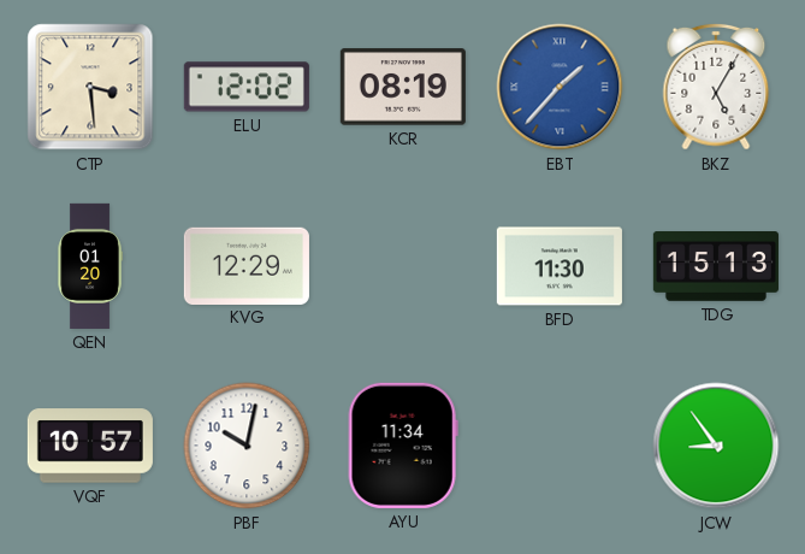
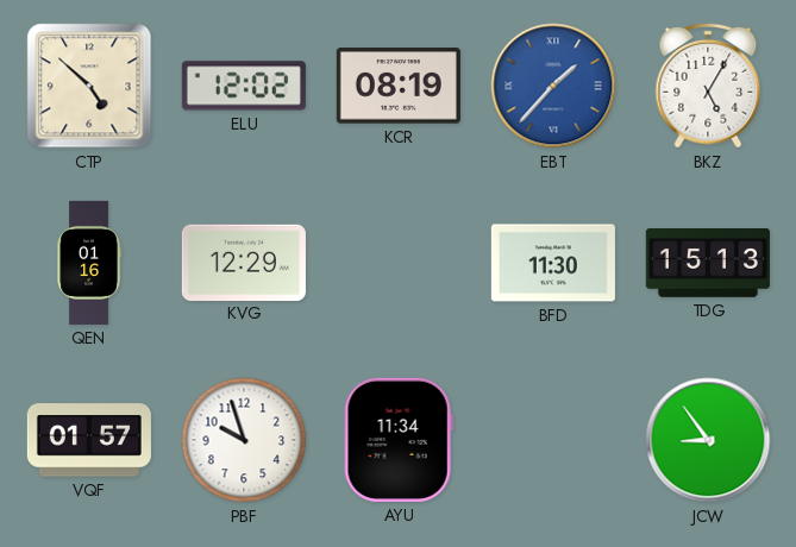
CTP: 3:29 -> 4:52 (89, 86)
QEN: 01:20 -> 01:16 (89, 263)
VQF: 10:57 -> 01:57 (89, 440)
PBF: 10:02 -> 9:57 (244, 440)
